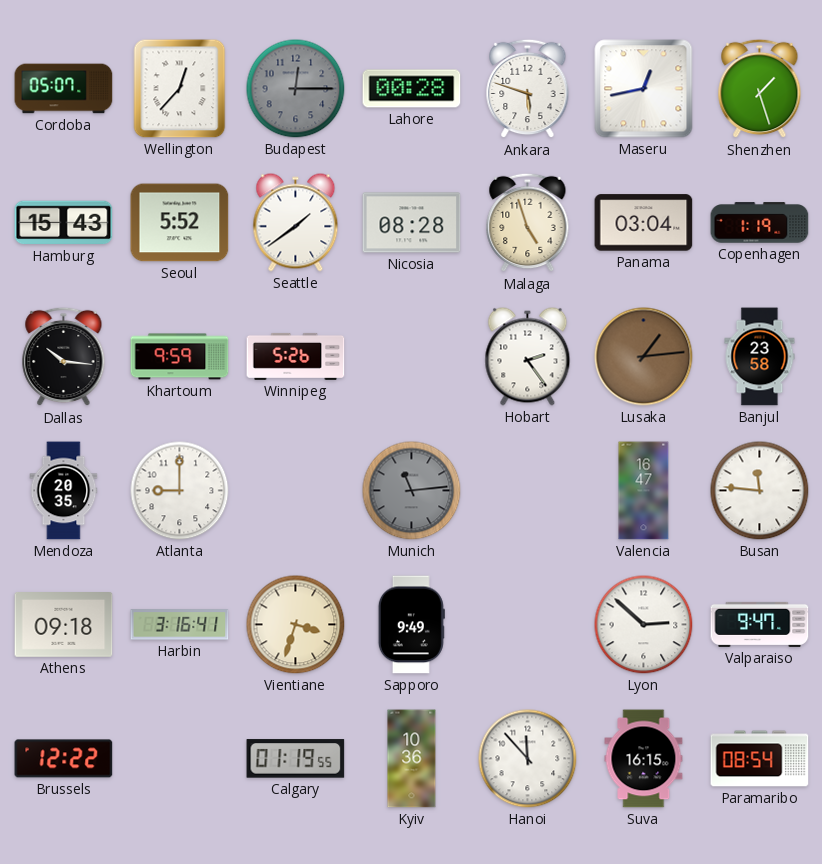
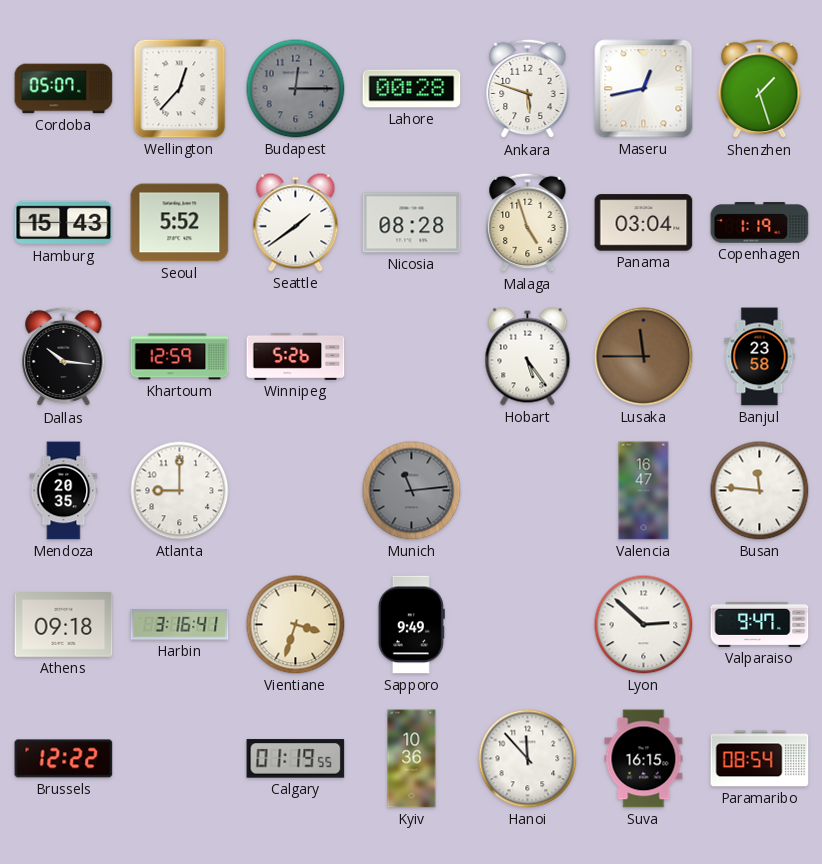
Khartoum: 9:59 -> 12:59 (180, 357)
Hobart: 2:24 -> 5:24 (528, 357)
Lusaka: 1:14 -> 11:45 (644, 357)
